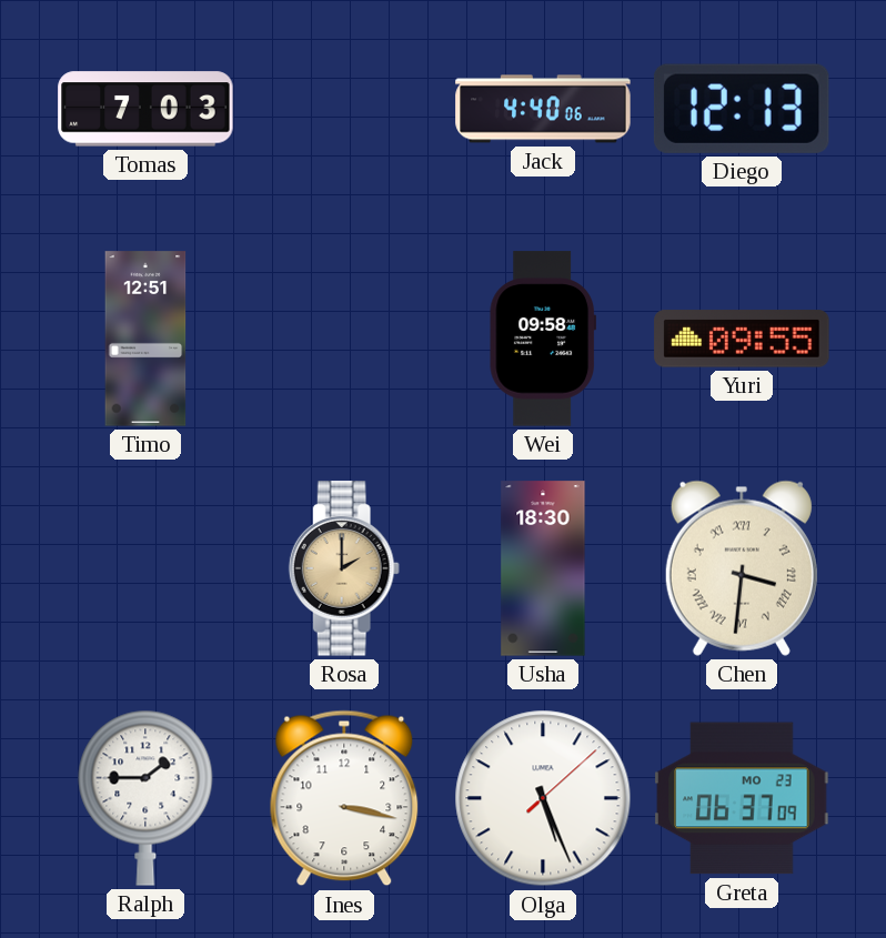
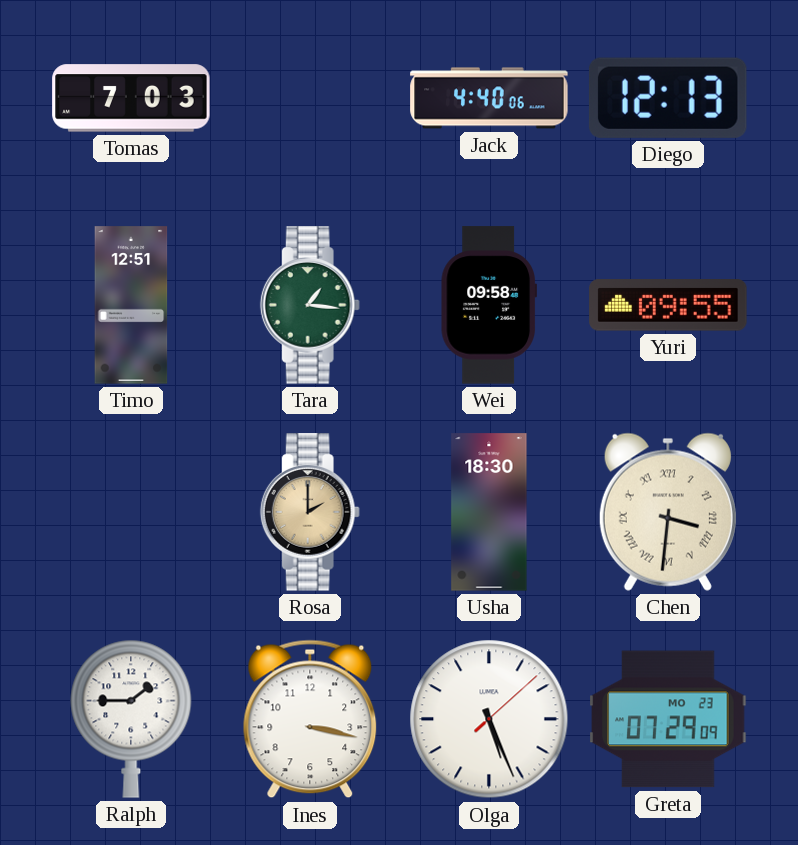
Tara: none -> 1:16 (310, 305)
Greta: 06:37 -> 07:29 (668, 719)
